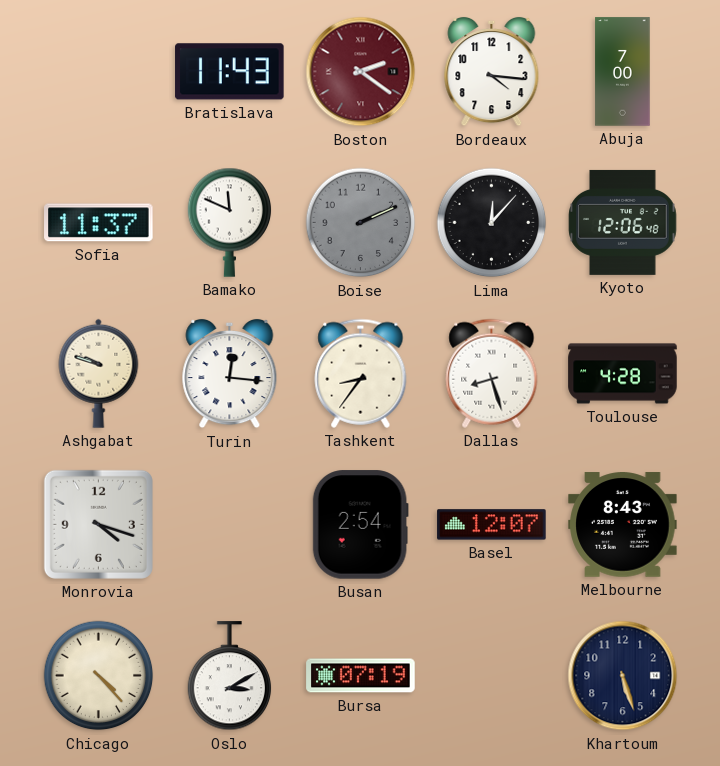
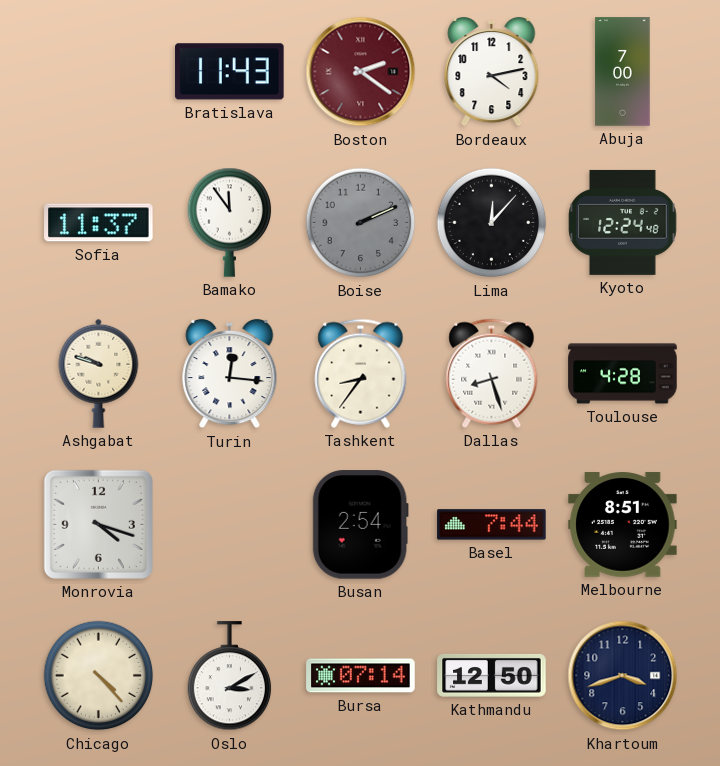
Bordeaux: 4:16 -> 4:13 (492, 72)
Bamako: 11:49 -> 11:54 (230, 222)
Kyoto: 12:06 -> 12:24 (623, 222)
Basel: 12:07 -> 7:44 (492, 525)
Melbourne: 8:43 -> 8:51 (623, 525)
Bursa: 07:19 -> 07:14 (361, 676)
Kathmandu: none -> 12:50 (492, 675)
Khartoum: 5:27 -> 3:42 (623, 676)
